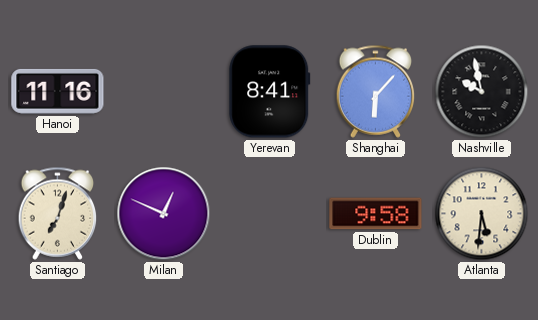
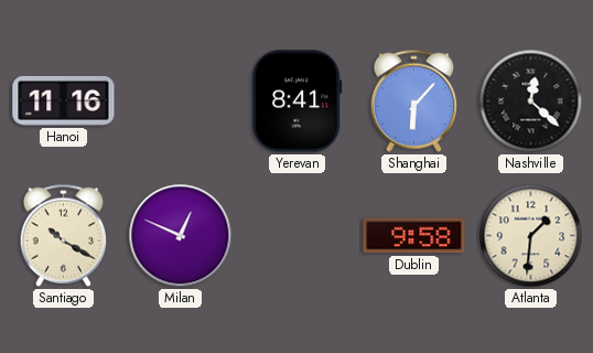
Nashville: 9:58 -> 12:22 (531, 101)
Santiago: 7:03 -> 10:20 (64, 235)
Atlanta: 5:31 -> 1:31 (531, 236)
